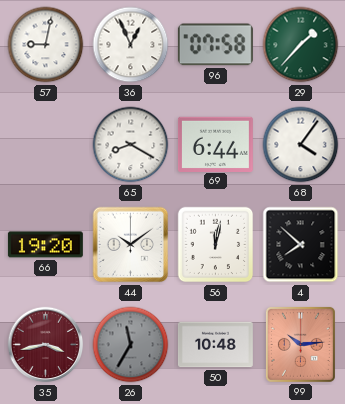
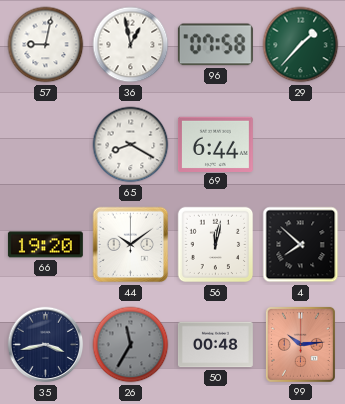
36: 12:56 -> 12:58 (131, 45)
68: 4:06 -> none (301, 145)
35 dial: burgundy -> navy (46, 345)
50: 10:48 -> 00:48 (215, 345)
